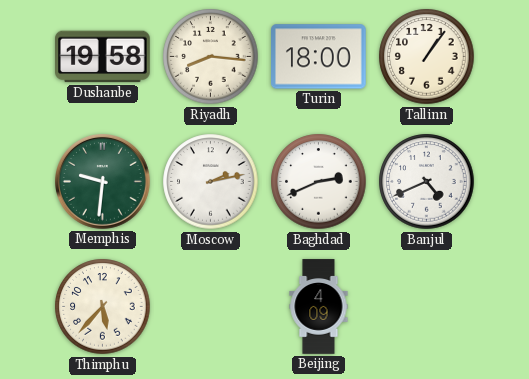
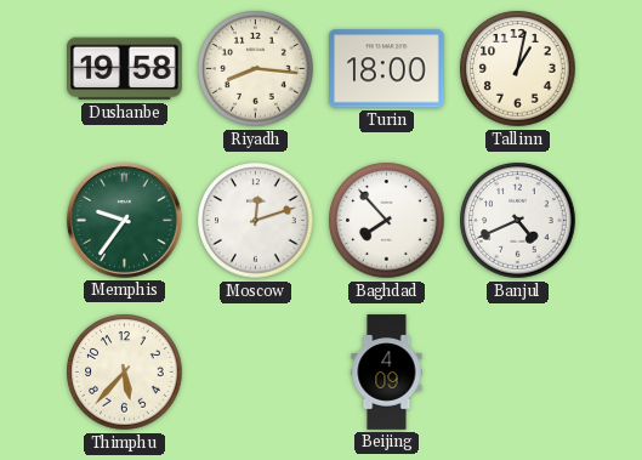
Tallinn: 1:06 -> 1:02 (518, 69)
Memphis: 9:31 -> 9:36 (125, 221)
Moscow: 2:13 -> 12:12 (256, 221)
Baghdad: 2:41 -> 7:53 (387, 221)
